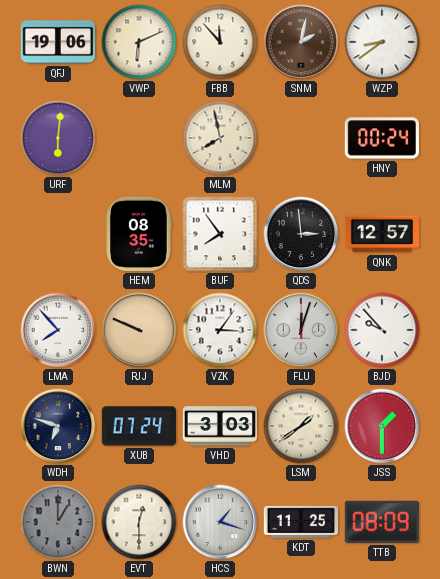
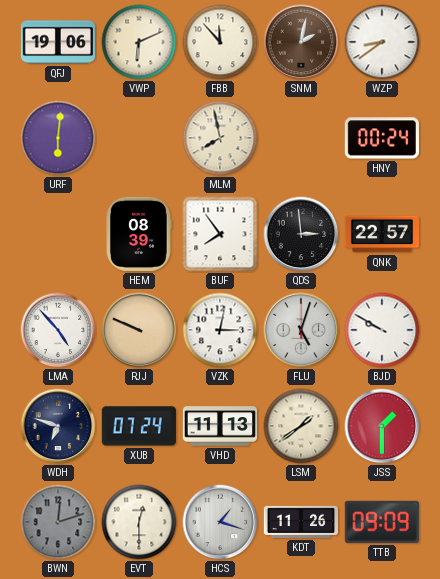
HEM: 08:35 -> 08:39 (139, 234)
QNK: 12:57 -> 22:57 (381, 234)
LMA: 7:53 -> 4:53 (58, 330)
VZK: 3:06 -> 3:02 (220, 330)
FLU: 12:03 -> 5:03 (301, 330)
BJD: 9:53 -> 9:50 (382, 330)
VHD: 3:03 -> 11:13 (219, 426)
BWN: 1:00 -> 12:12 (58, 522)
KDT: 11:25 -> 11:26 (300, 522)
TTB: 08:09 -> 09:09 (382, 522)
